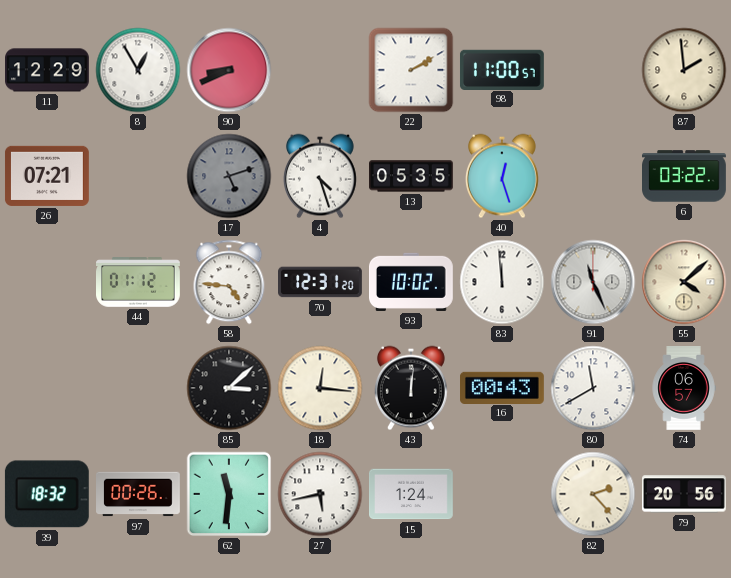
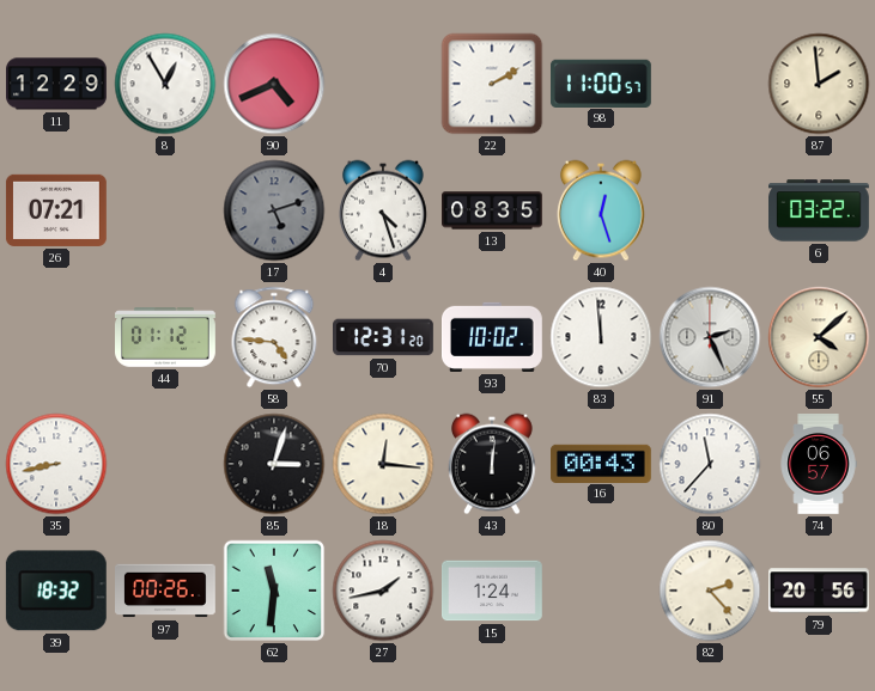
90: 8:41 -> 4:41 (274, 84)
13: 05:35 -> 08:35 (493, 210)
91: 11:26 -> 2:26 (710, 337)
35: none -> 8:43 (56, 464)
85: 3:08 -> 3:03 (274, 464)
80: 11:40 -> 11:37 (710, 464)
27: 5:43 -> 1:43 (383, 591)
